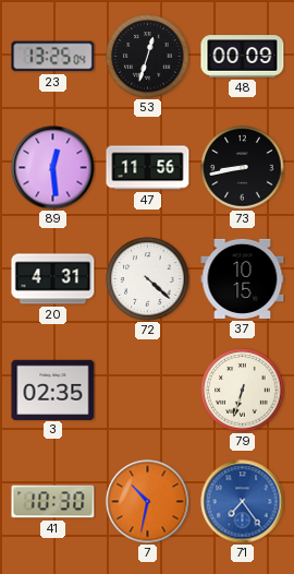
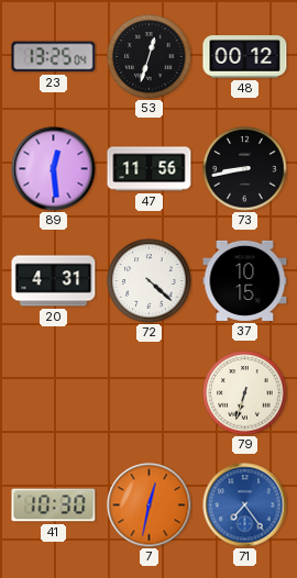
48: 00:09 -> 00:12 (245, 57)
3: 02:35 -> none (53, 390)
7: 10:32 -> 12:32 (150, 505)
